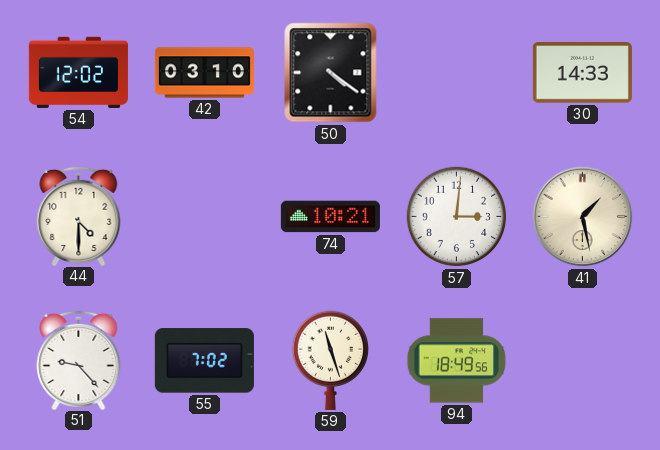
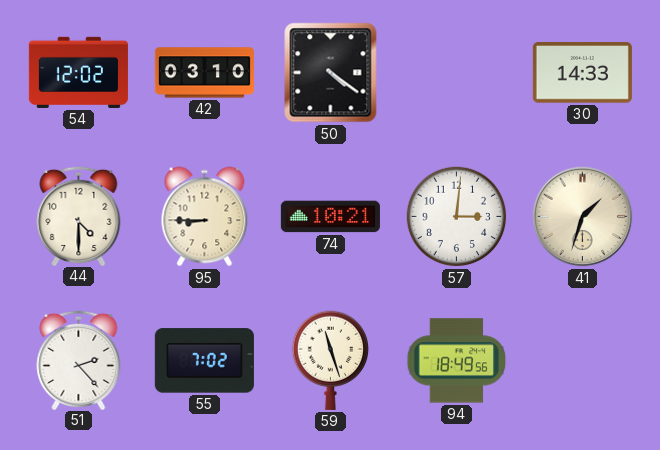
95: none -> 8:45 (205, 217)
41: 1:28 -> 1:33 (583, 217)
51: 9:23 -> 2:23 (79, 359)
